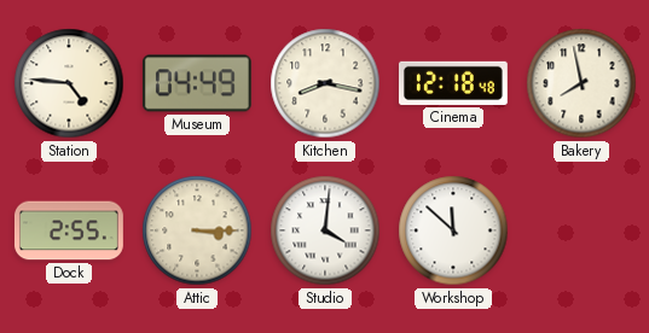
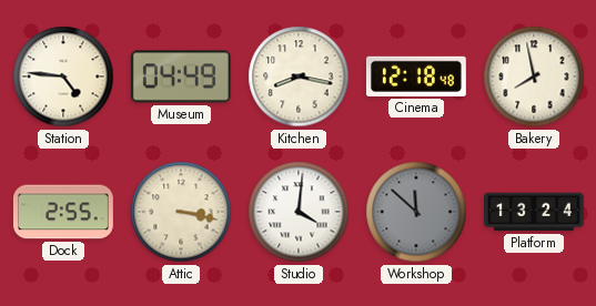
Attic: 3:15 -> 3:17 (181, 212)
Workshop dial: white -> grey (416, 212)
Platform: none -> 13:24 (535, 212)
